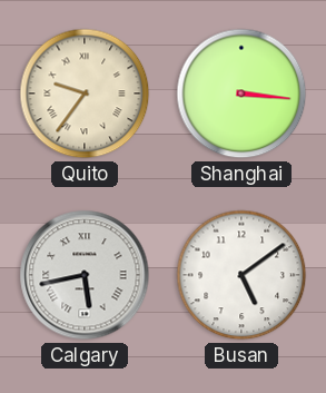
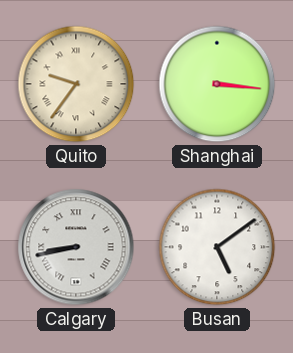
Calgary: 5:43 -> 8:43 (76, 247)
